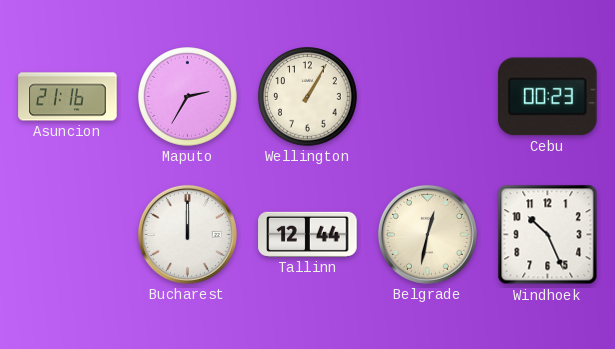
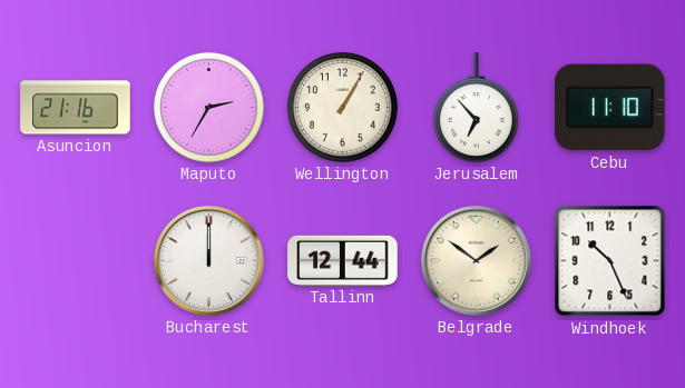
Jerusalem: none -> 6:53 (477, 108)
Cebu: 00:23 -> 11:10 (610, 108)
Belgrade: 12:32 -> 1:51 (476, 260)
